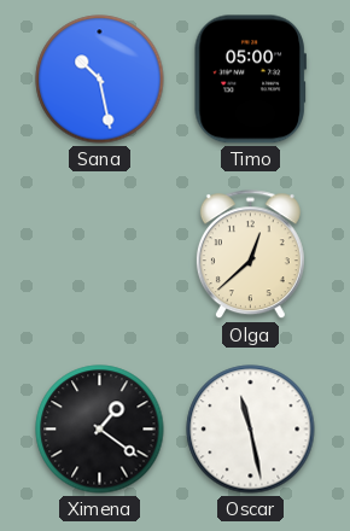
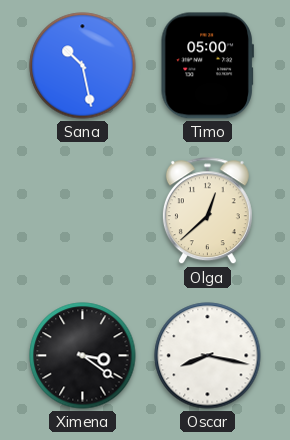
Ximena: 1:21 -> 3:21 (83, 356)
Oscar: 11:28 -> 8:17 (208, 356)
